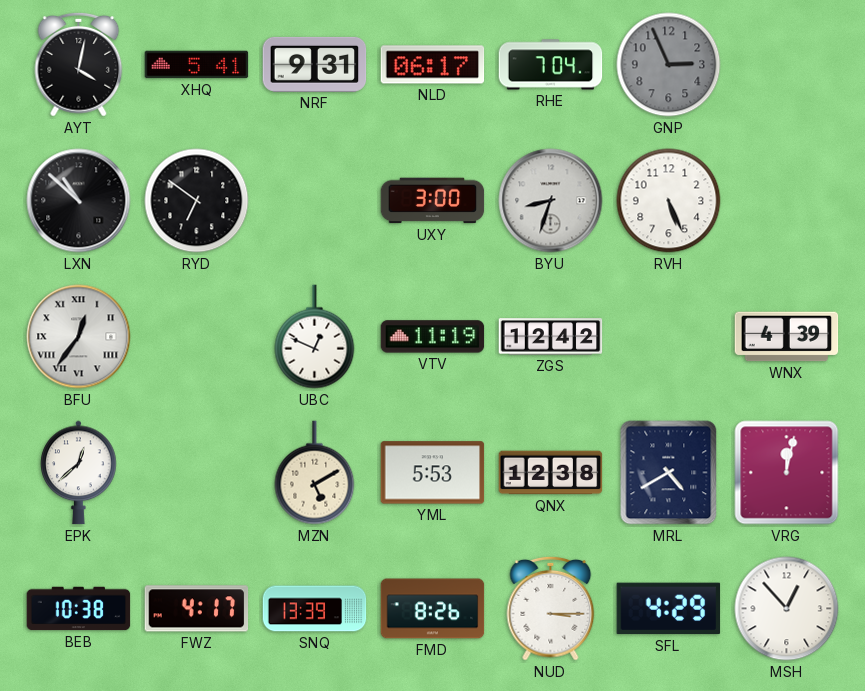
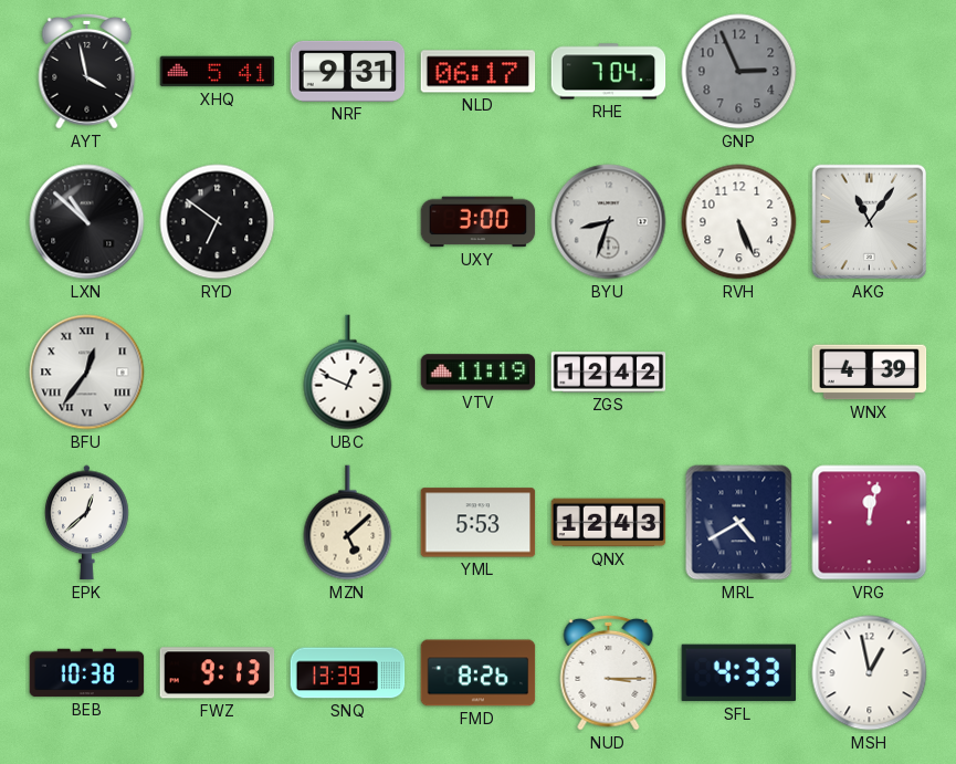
AYT: 4:02 -> 3:58 (87, 71)
AKG: none -> 11:06 (870, 222)
MZN: 5:10 -> 5:08 (348, 523)
QNX: 12:38 -> 12:43 (609, 523)
FWZ: 4:17 -> 9:13 (218, 673)
SFL: 4:29 -> 4:33 (739, 673)
MSH: 12:53 -> 12:58 (870, 673)
